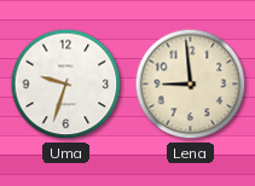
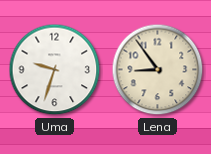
Lena: 8:59 -> 8:54 (158, 70)
